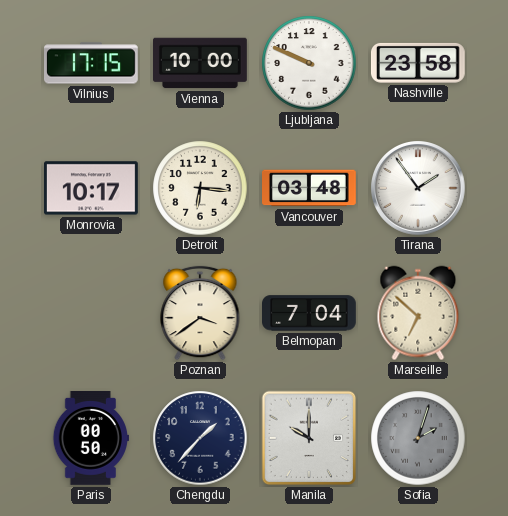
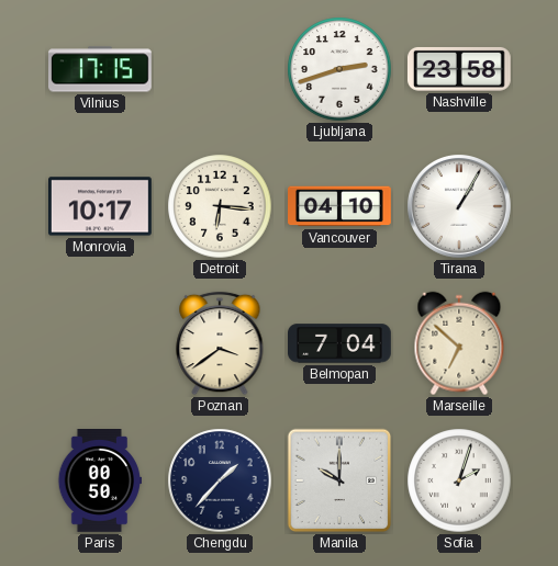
Vienna: 10:00 -> none (201, 63)
Ljubljana: 9:49 -> 2:42 (339, 69)
Vancouver: 03:48 -> 04:10 (341, 206)
Tirana: 1:54 -> 1:05 (460, 207)
Sofia dial: grey -> white (459, 480)
